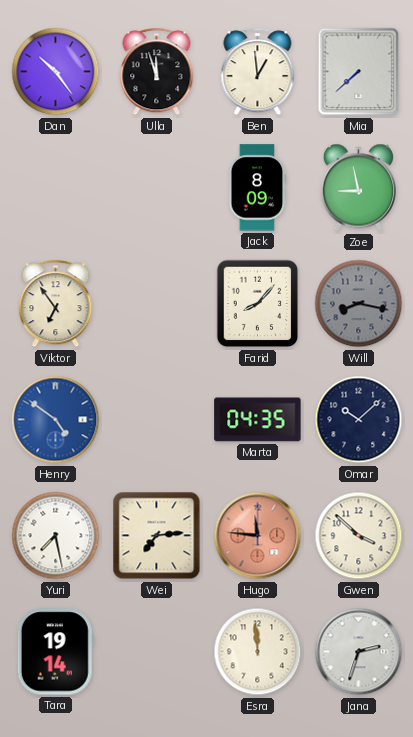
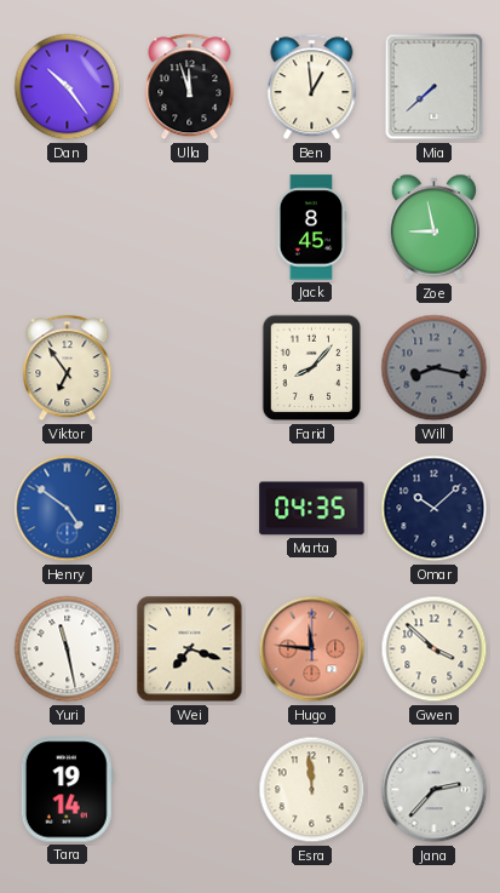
Jack: 8:09 -> 8:45 (311, 228)
Yuri: 7:28 -> 11:28 (68, 649)
Wei: 7:14 -> 7:18 (190, 649)
Jana: 2:33 -> 2:37 (435, 790)
